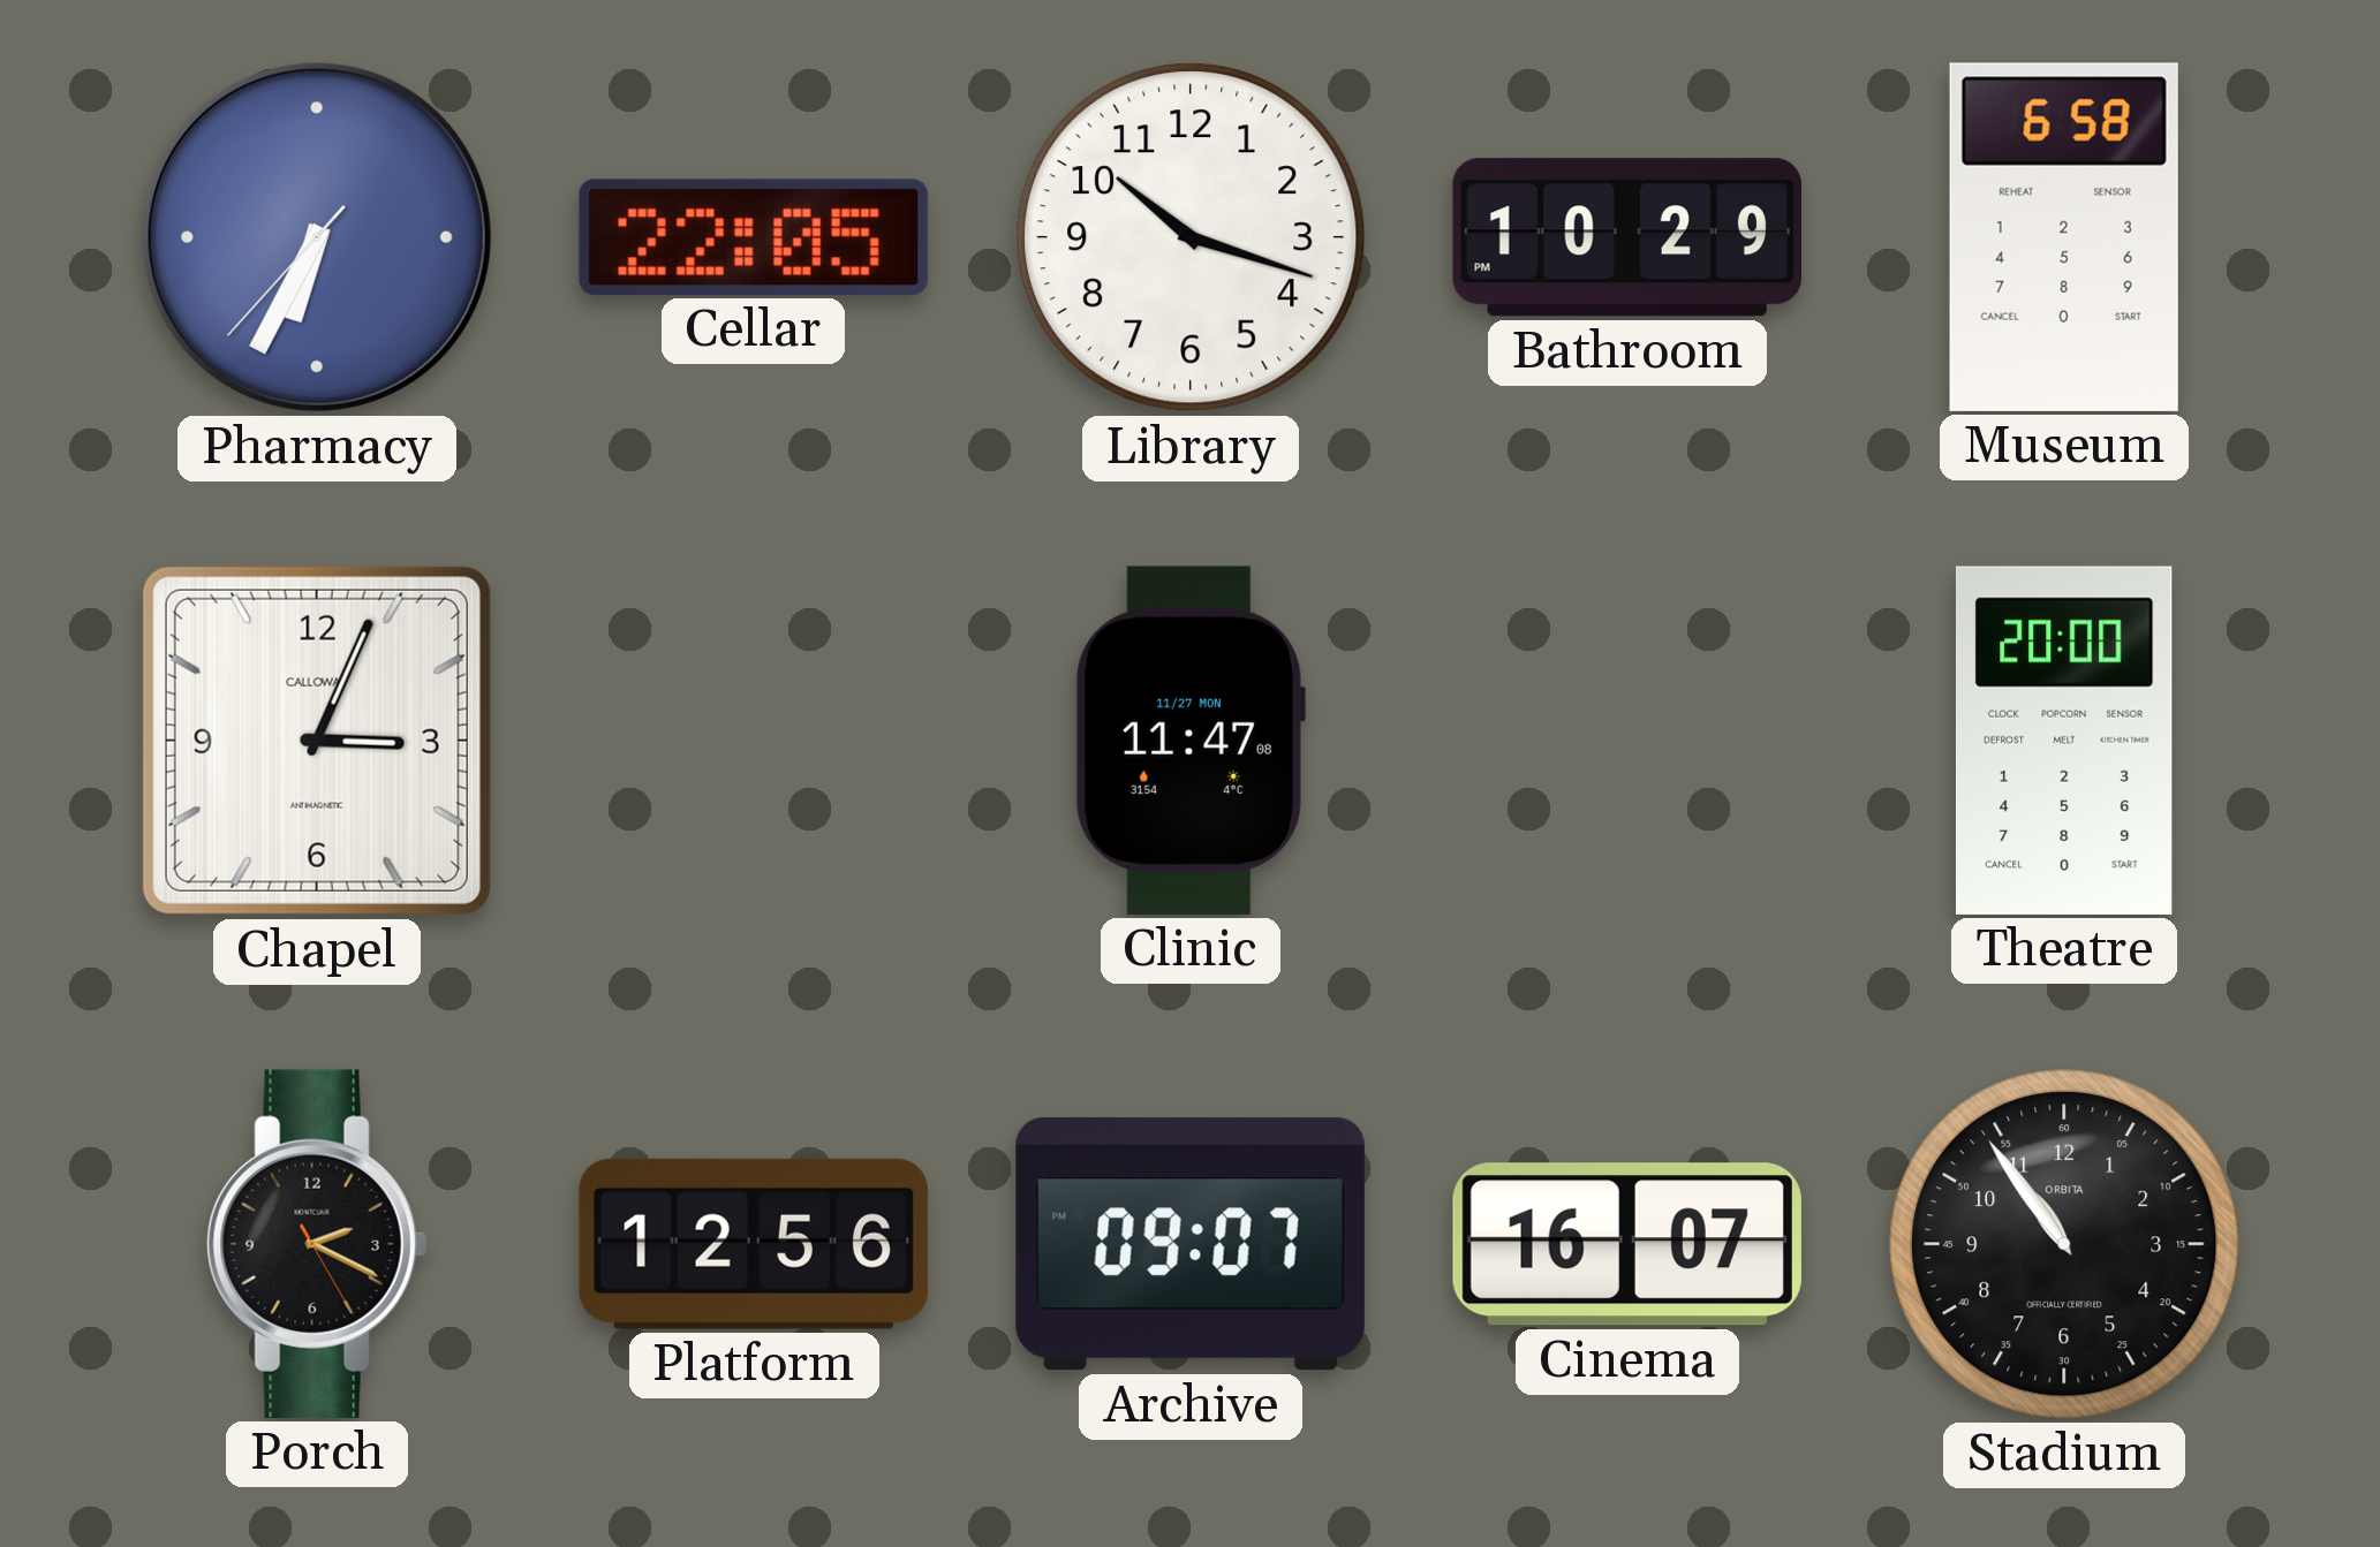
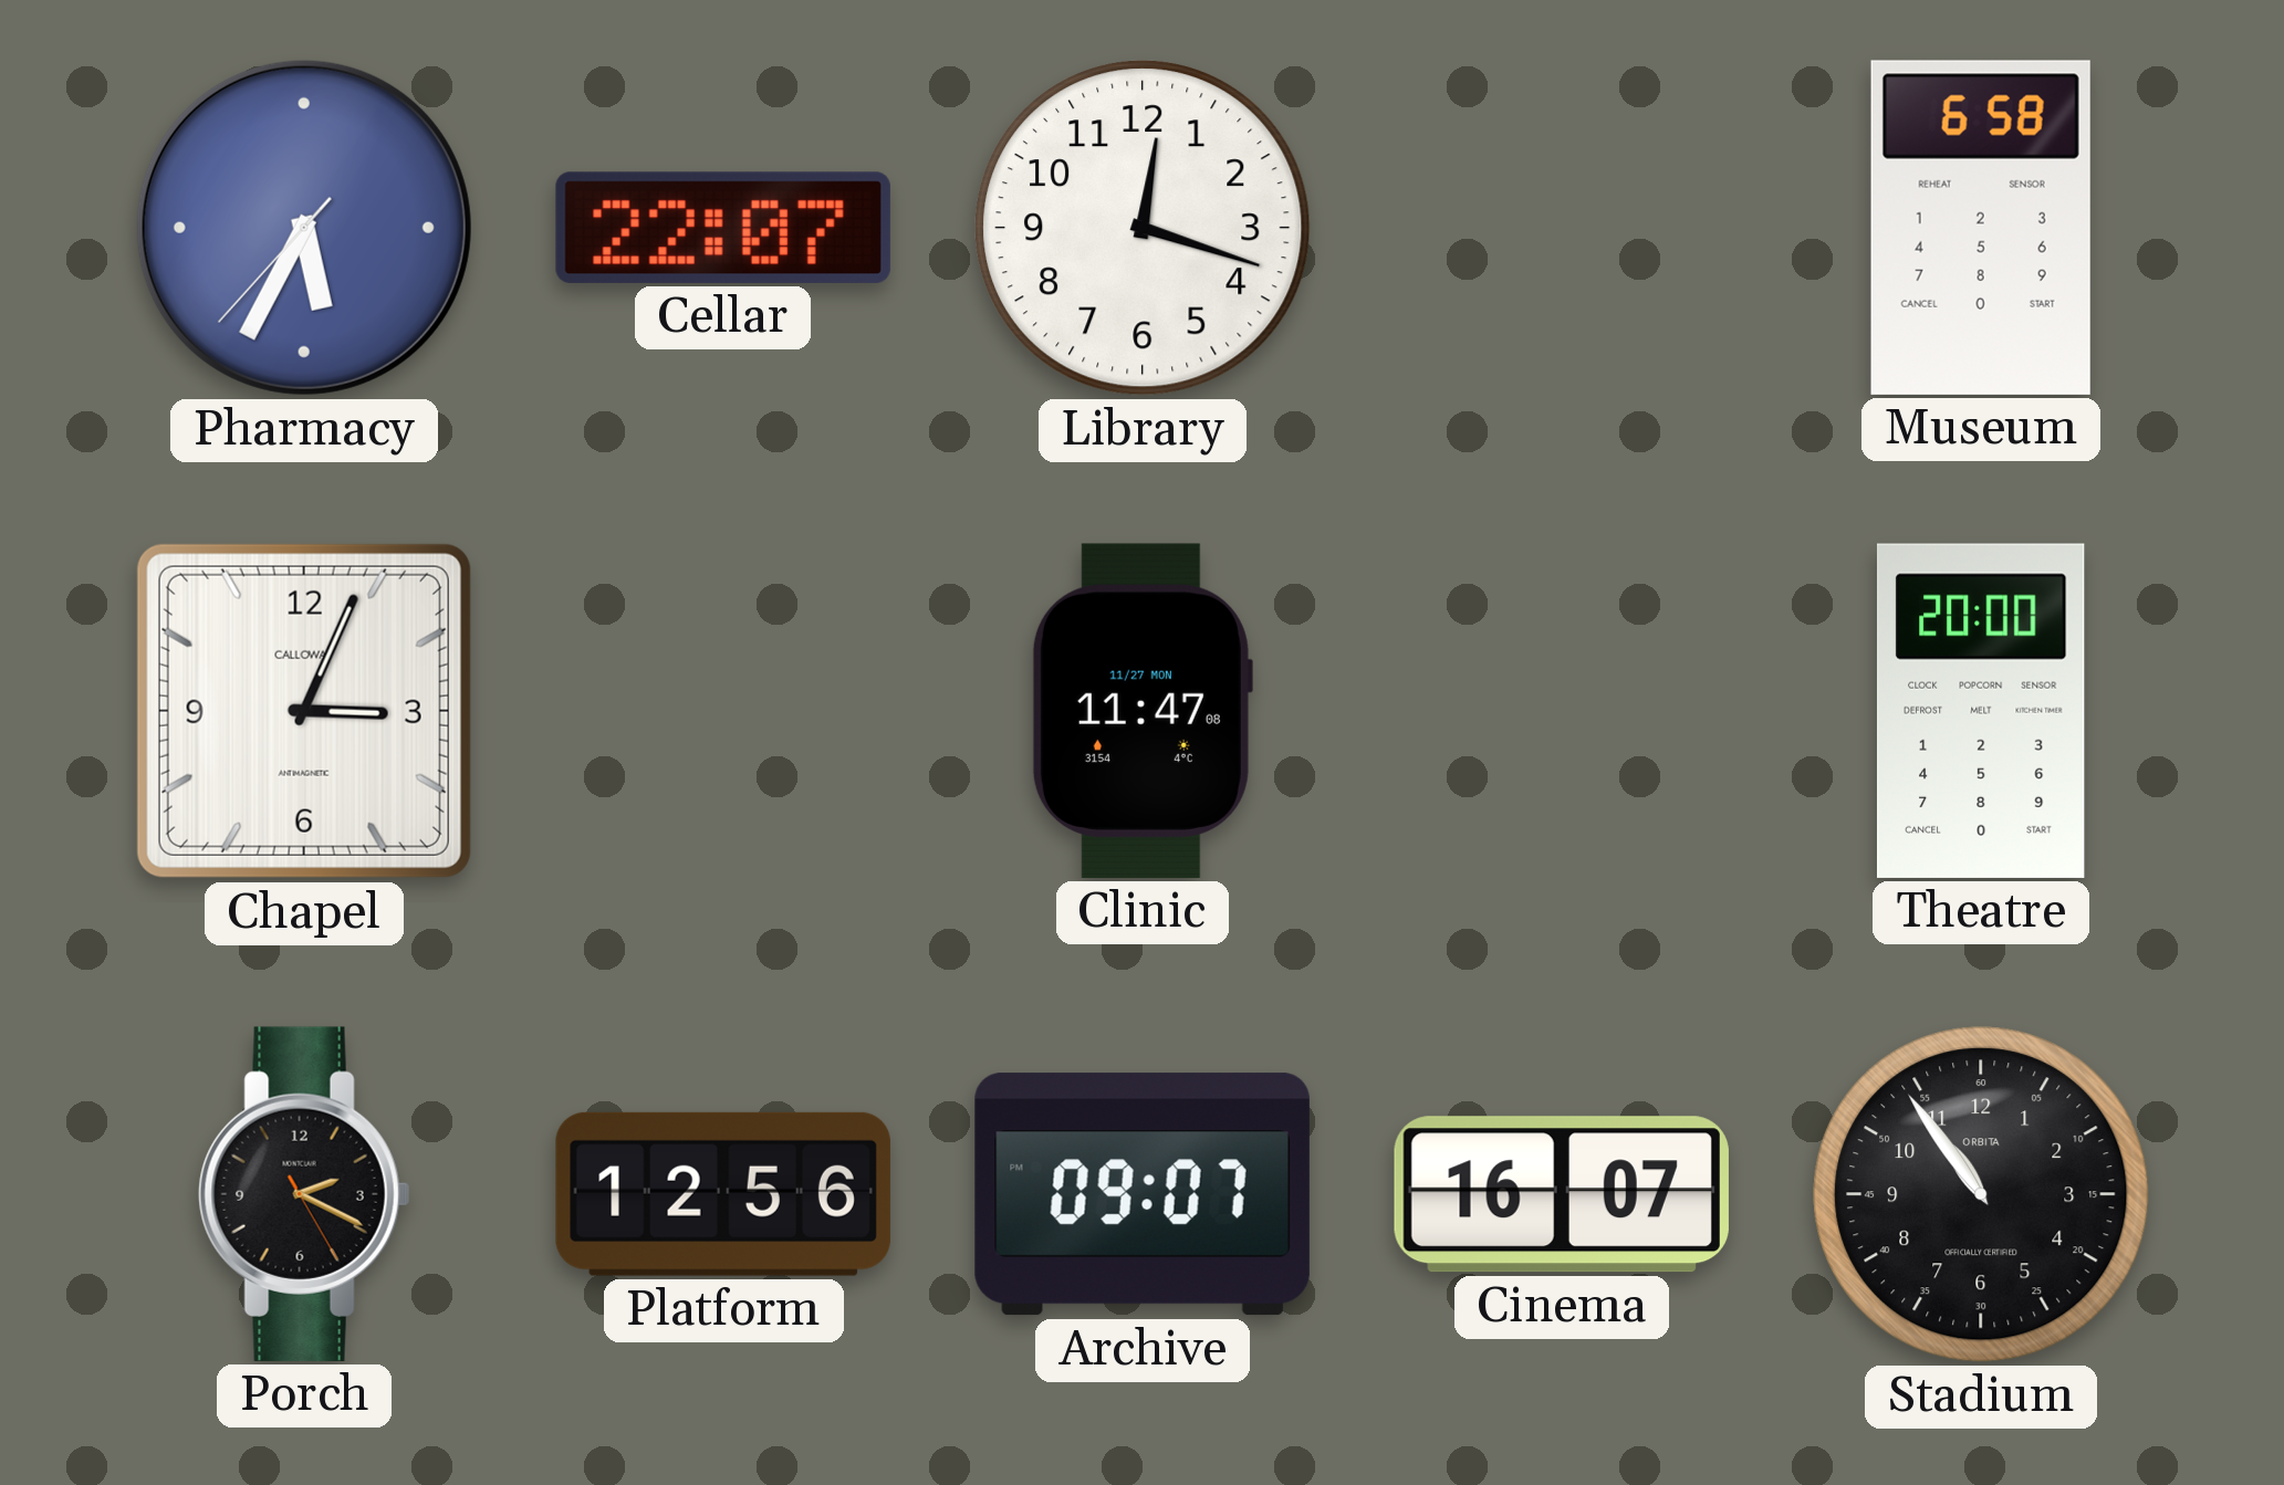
Pharmacy: 6:34 -> 5:34 (304, 228)
Cellar: 22:05 -> 22:07 (723, 228)
Library: 10:18 -> 12:18 (1143, 228)
Bathroom: 10:29 -> none (1627, 237)
